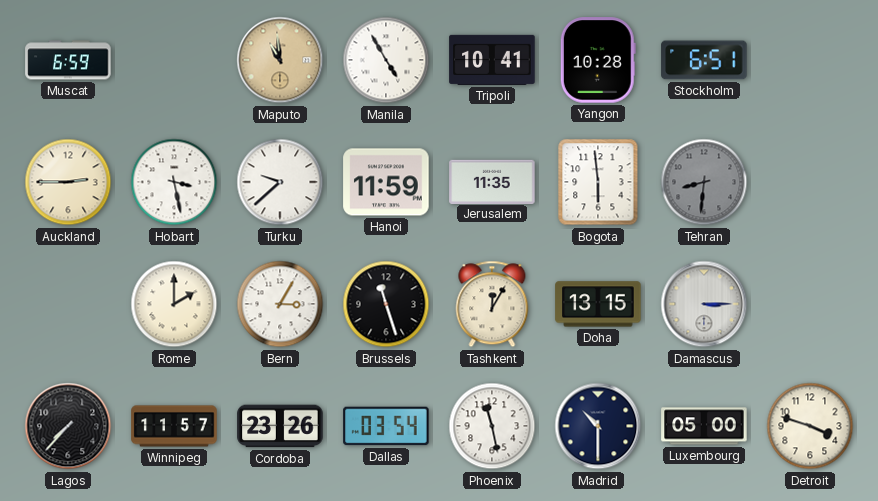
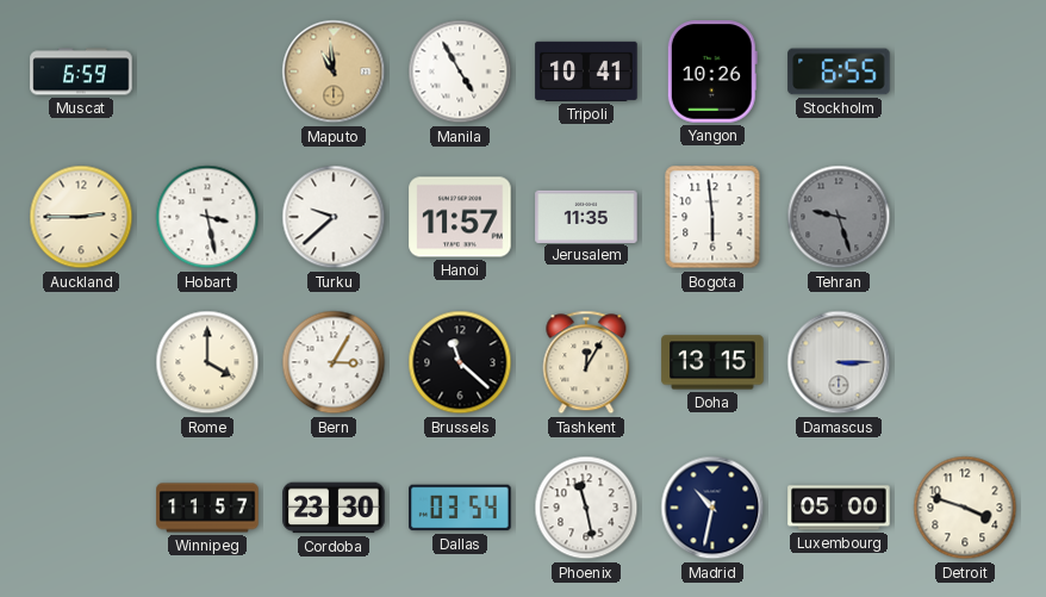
Yangon: 10:28 -> 10:26 (712, 71)
Stockholm: 6:51 -> 6:55 (839, 71)
Hanoi: 11:59 -> 11:57 (460, 217)
Tehran: 8:31 -> 9:27 (839, 217)
Rome: 2:00 -> 4:00 (207, 362)
Brussels: 11:27 -> 11:22 (460, 362)
Lagos: 7:37 -> none (68, 426)
Cordoba: 23:26 -> 23:30 (334, 508)
Madrid: 10:30 -> 10:32 (712, 508)
